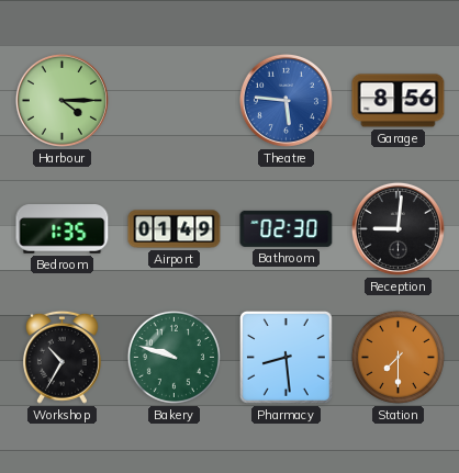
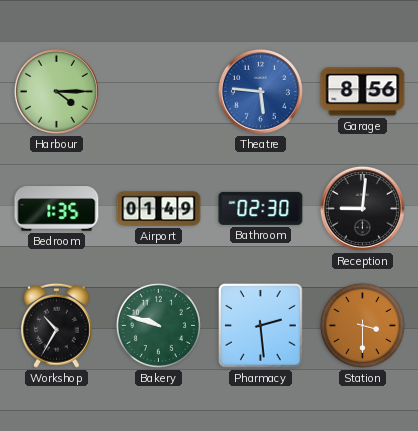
Pharmacy: 8:29 -> 2:29 (260, 325)
Station: 7:30 -> 3:30 (362, 325)
